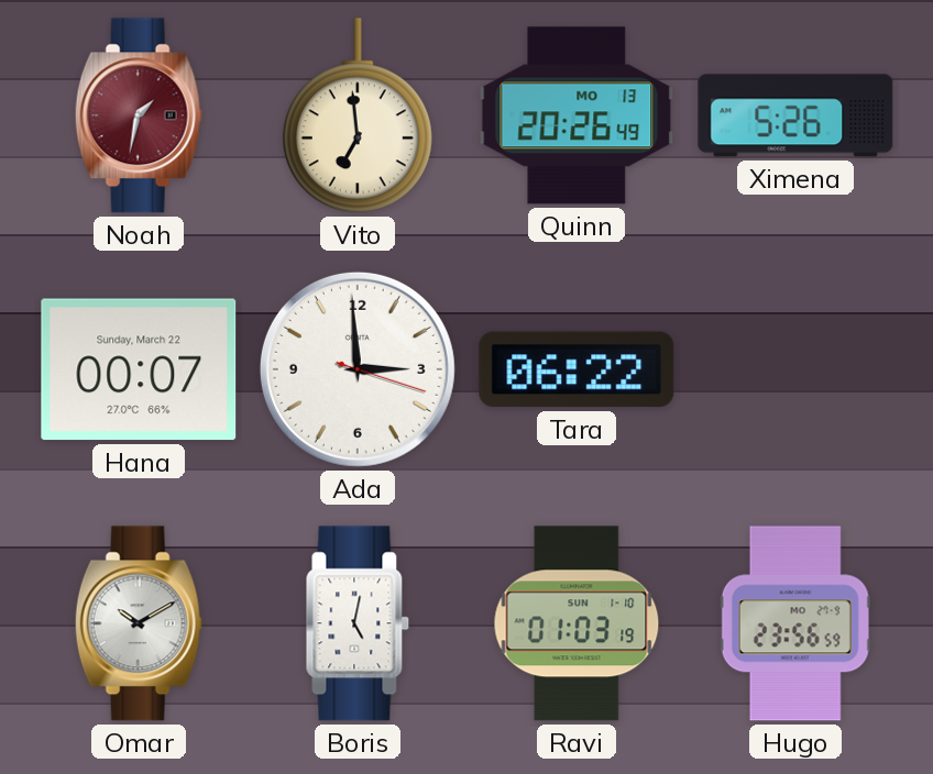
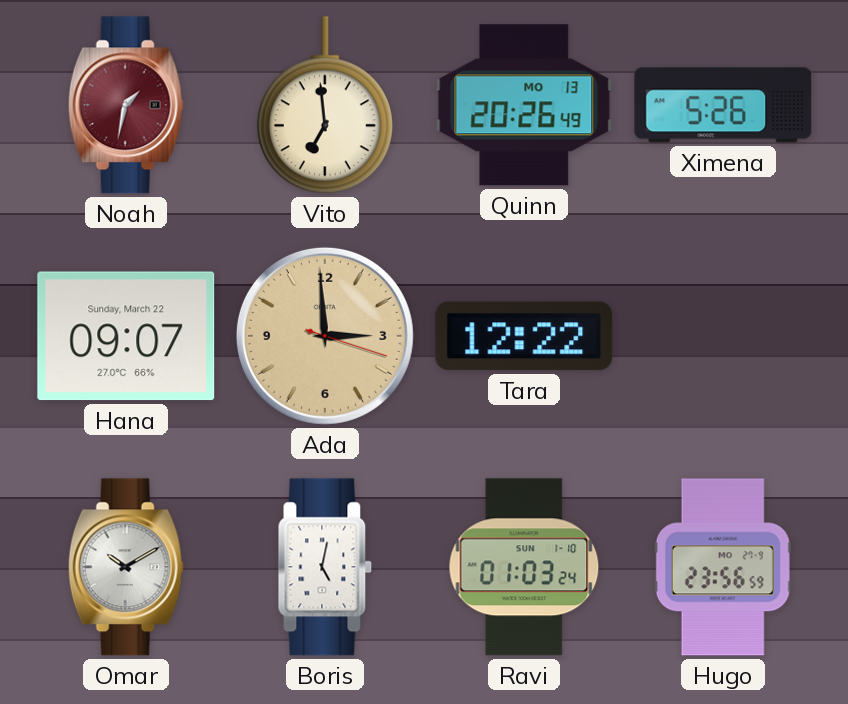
Hana: 00:07 -> 09:07 (126, 336)
Ada dial: white -> champagne (325, 336)
Tara: 06:22 -> 12:22 (524, 336)
Ravi: 01:03:19 -> 01:03:24 (524, 567)
